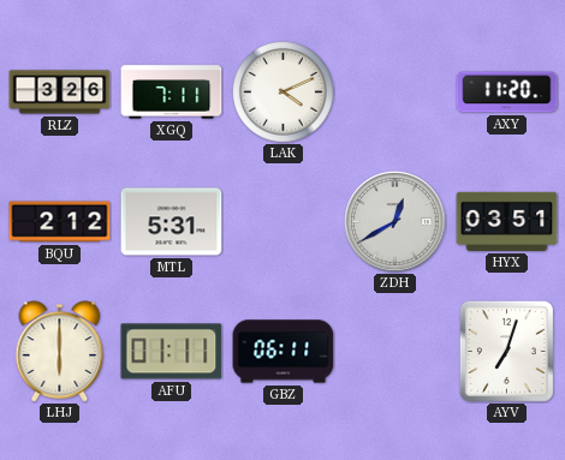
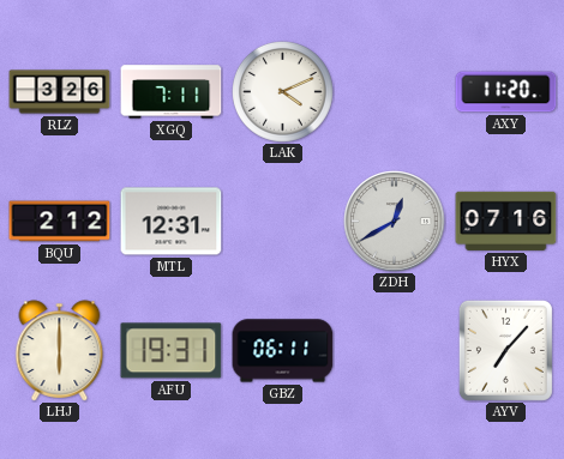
MTL: 5:31 -> 12:31 (172, 222)
HYX: 03:51 -> 07:16 (506, 221)
AFU: 01:11 -> 19:31 (172, 351)
AYV: 7:03 -> 7:07 (505, 350)
